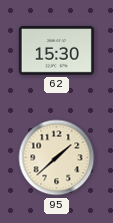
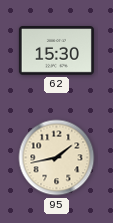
95: 1:38 -> 1:43 (57, 158)
